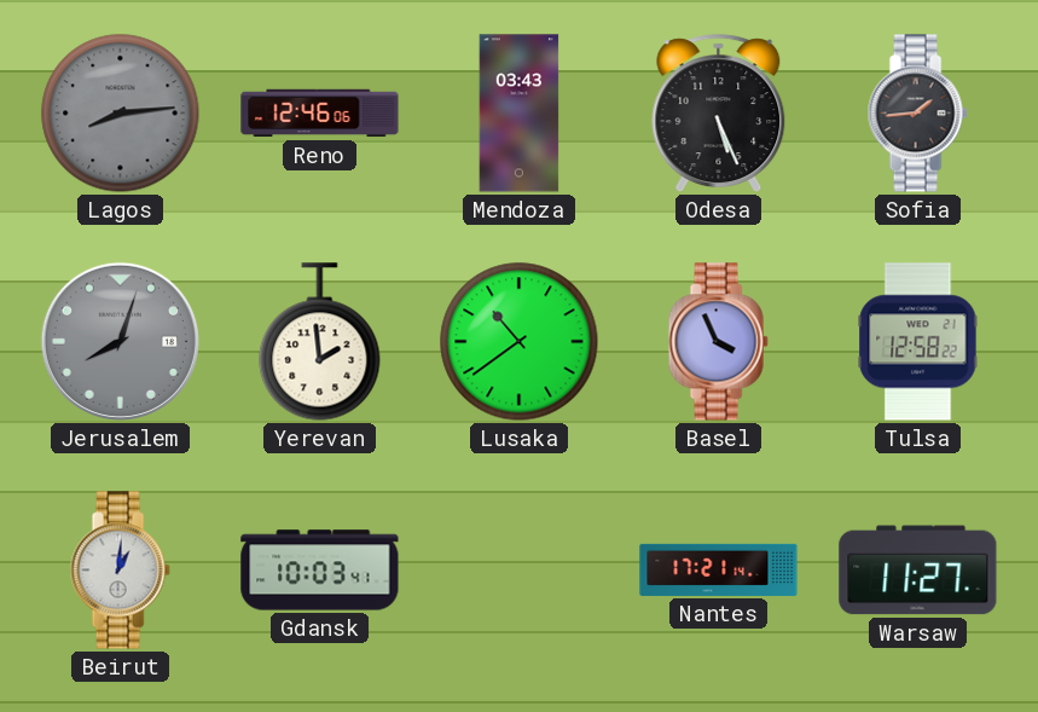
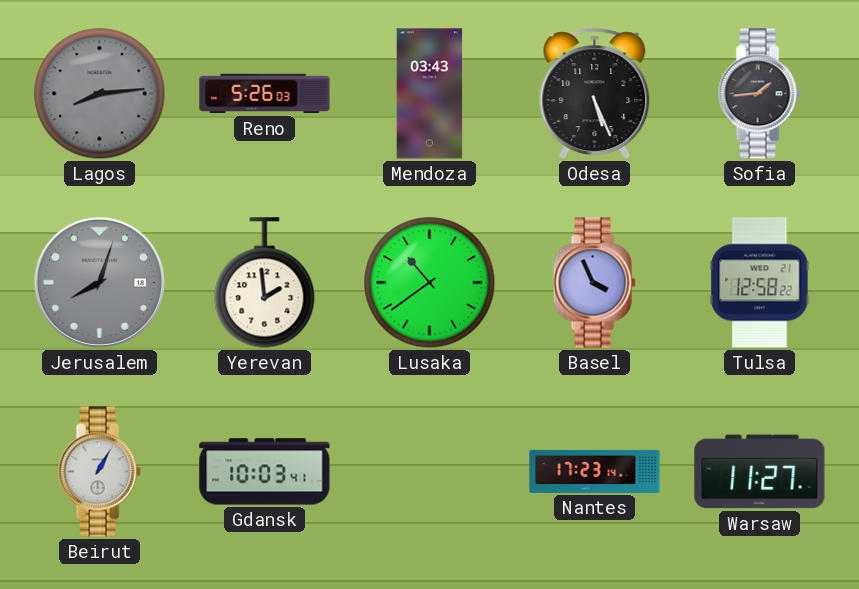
Reno: 12:46 -> 5:26 (265, 94)
Beirut: 1:01 -> 1:05 (99, 472)
Nantes: 17:21 -> 17:23 (595, 471)
